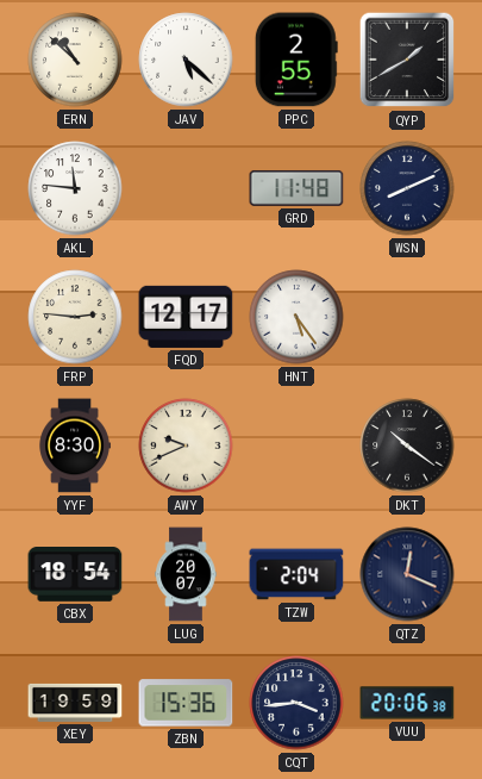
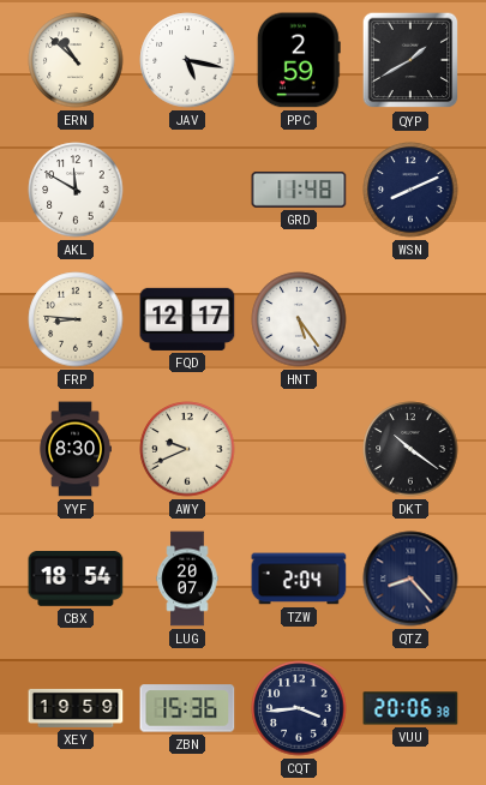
JAV: 5:22 -> 5:17 (187, 60)
PPC: 2:55 -> 2:59 (299, 60)
AKL: 11:46 -> 11:50 (76, 190)
FRP: 2:46 -> 8:46 (76, 319)
QTZ: 12:19 -> 8:23 (410, 579)
